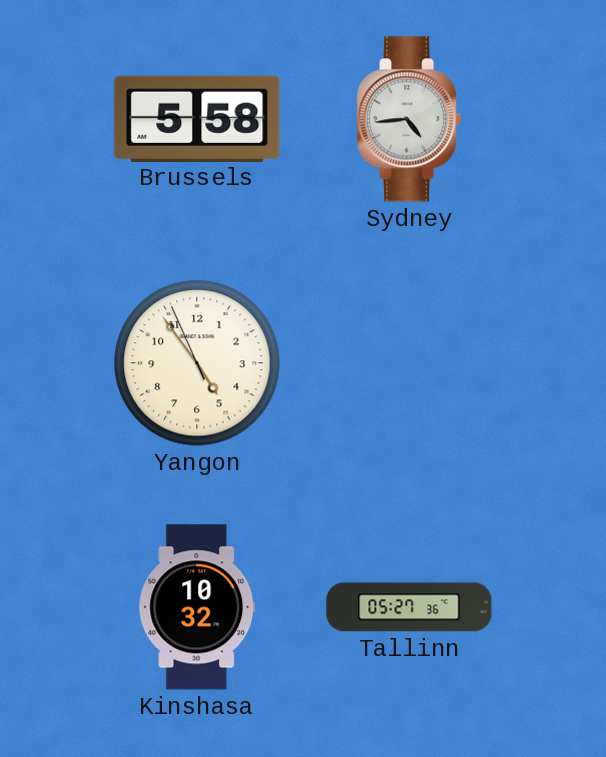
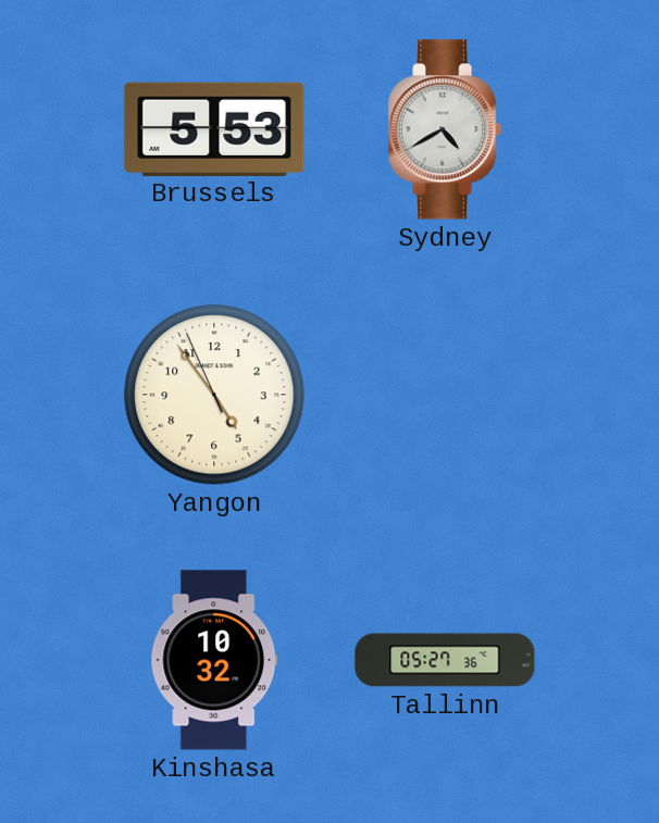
Brussels: 5:58 -> 5:53 (214, 128)
Sydney: 4:44 -> 4:40 (445, 129)
